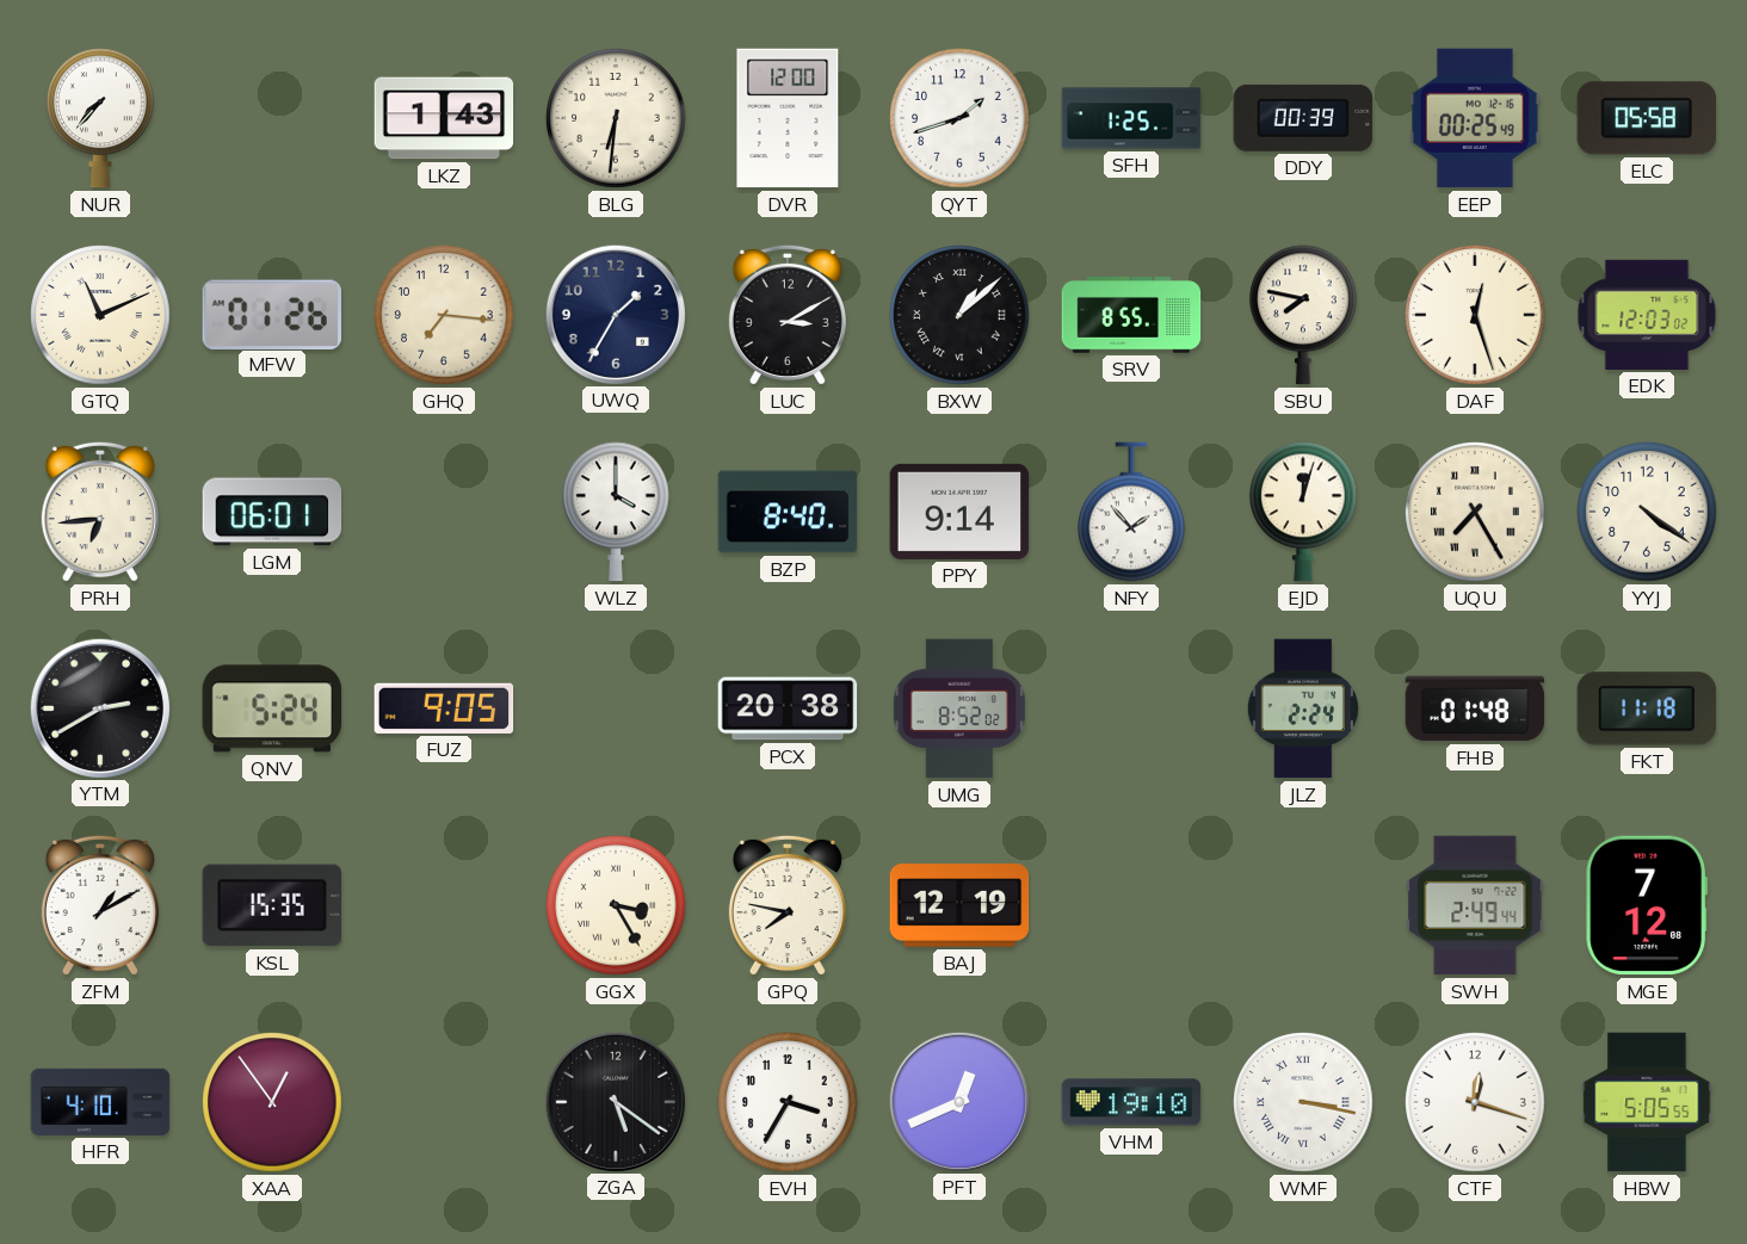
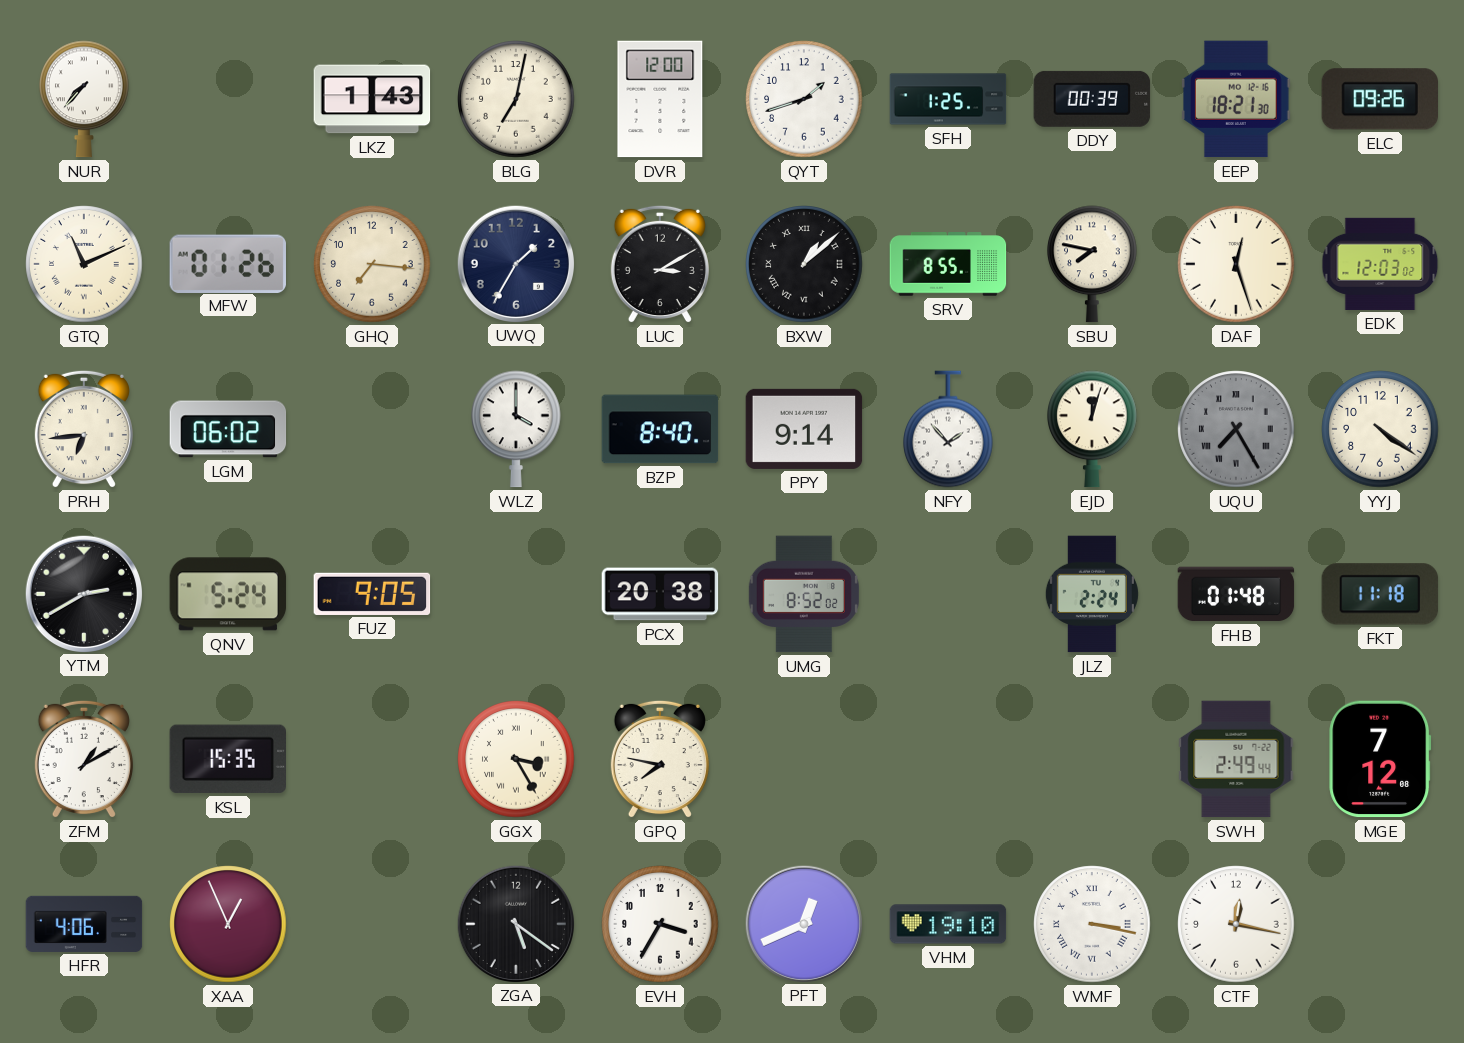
BLG: 6:31 -> 7:02 (516, 99)
EEP: 00:25 -> 18:21 (1237, 99)
ELC: 05:58 -> 09:26 (1379, 99)
LGM: 06:01 -> 06:02 (228, 429)
UQU dial: cream -> grey (1236, 429)
BAJ: 12:19 -> none (959, 905)
HFR: 4:10 -> 4:06 (84, 924)
XAA: 12:54 -> 12:56 (228, 924)
CTF: 12:18 -> 12:17 (1236, 924)
HBW: 5:05 -> none (1647, 1102)
